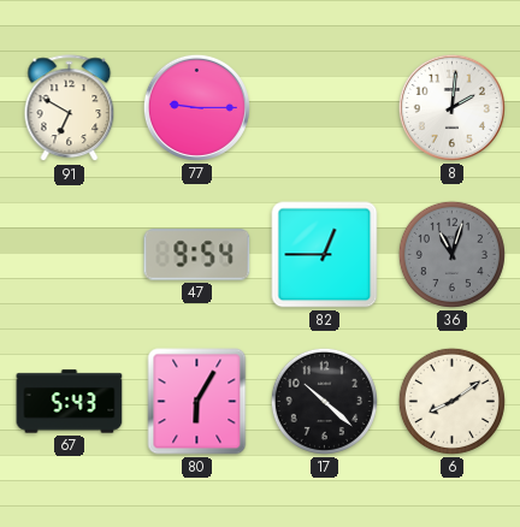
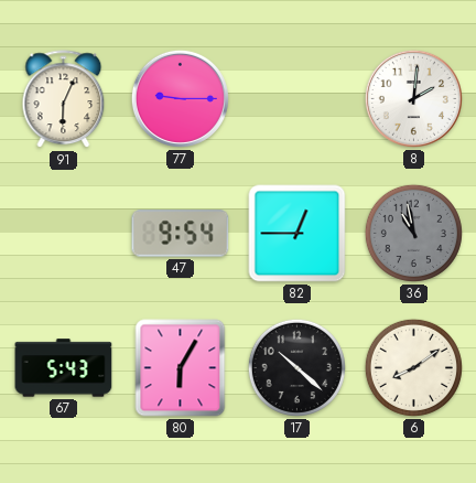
91: 6:50 -> 6:04 (64, 99)
36: 11:03 -> 10:58 (413, 233)
